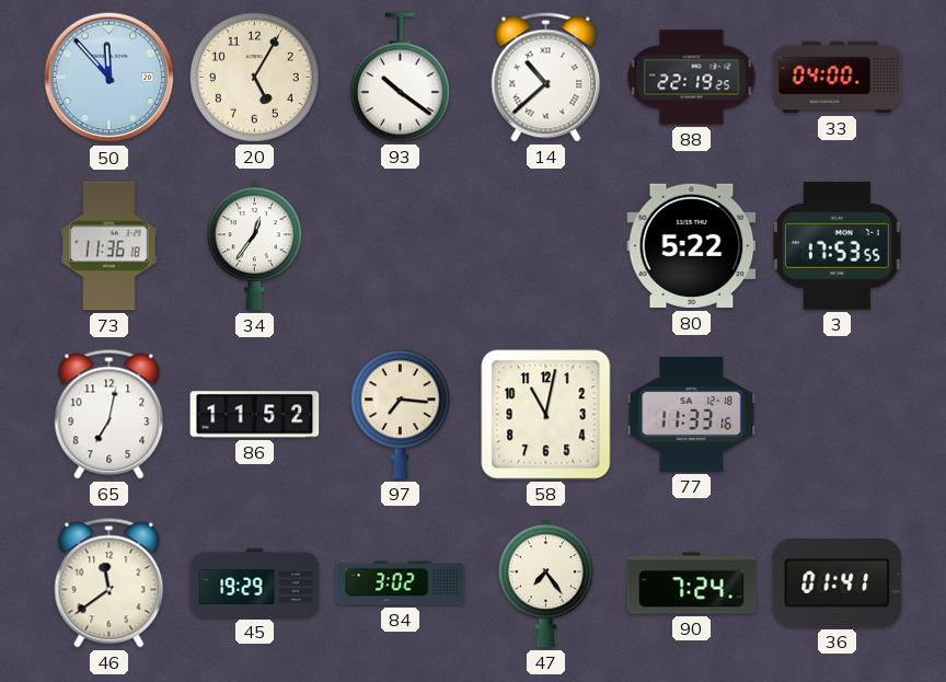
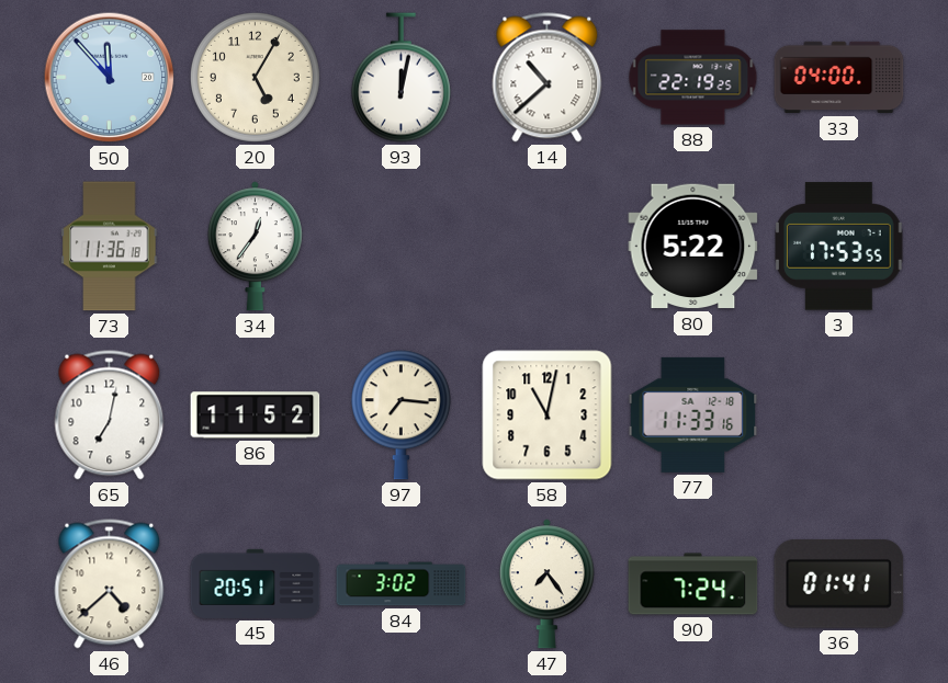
93: 10:21 -> 12:02 (400, 78)
46: 11:39 -> 4:38 (110, 584)
45: 19:29 -> 20:51 (256, 583)
